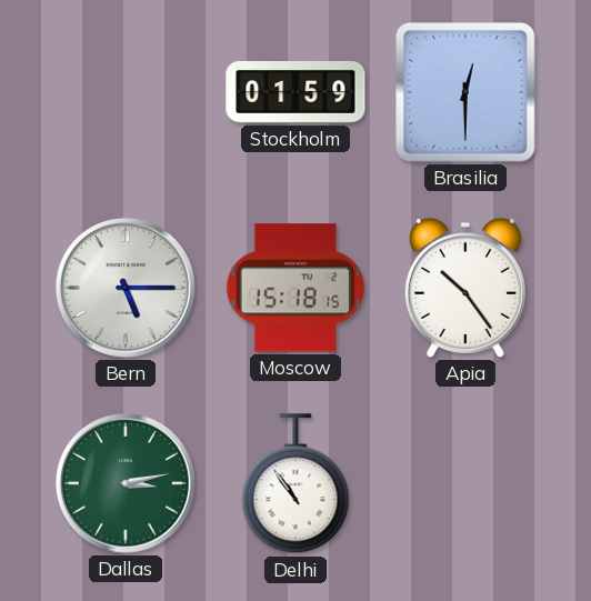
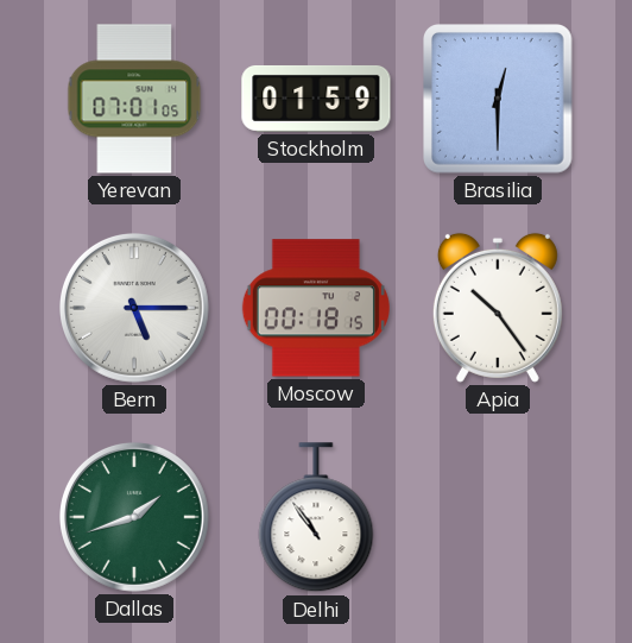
Yerevan: none -> 07:01 (134, 99)
Moscow: 15:18 -> 00:18 (316, 308)
Dallas: 3:13 -> 1:42 (134, 517)
